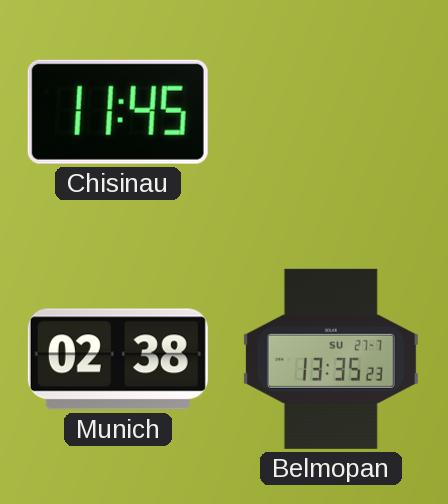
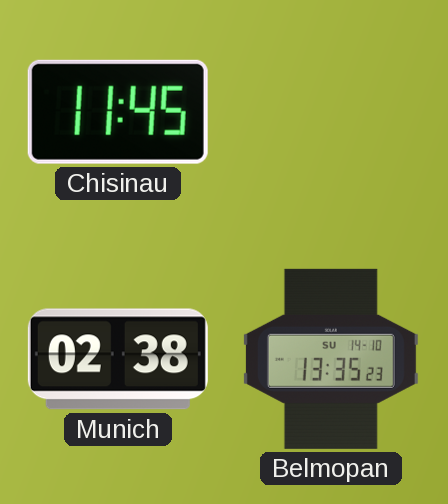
Belmopan date: SU 27-7 -> SU 14-10 (331, 359)
